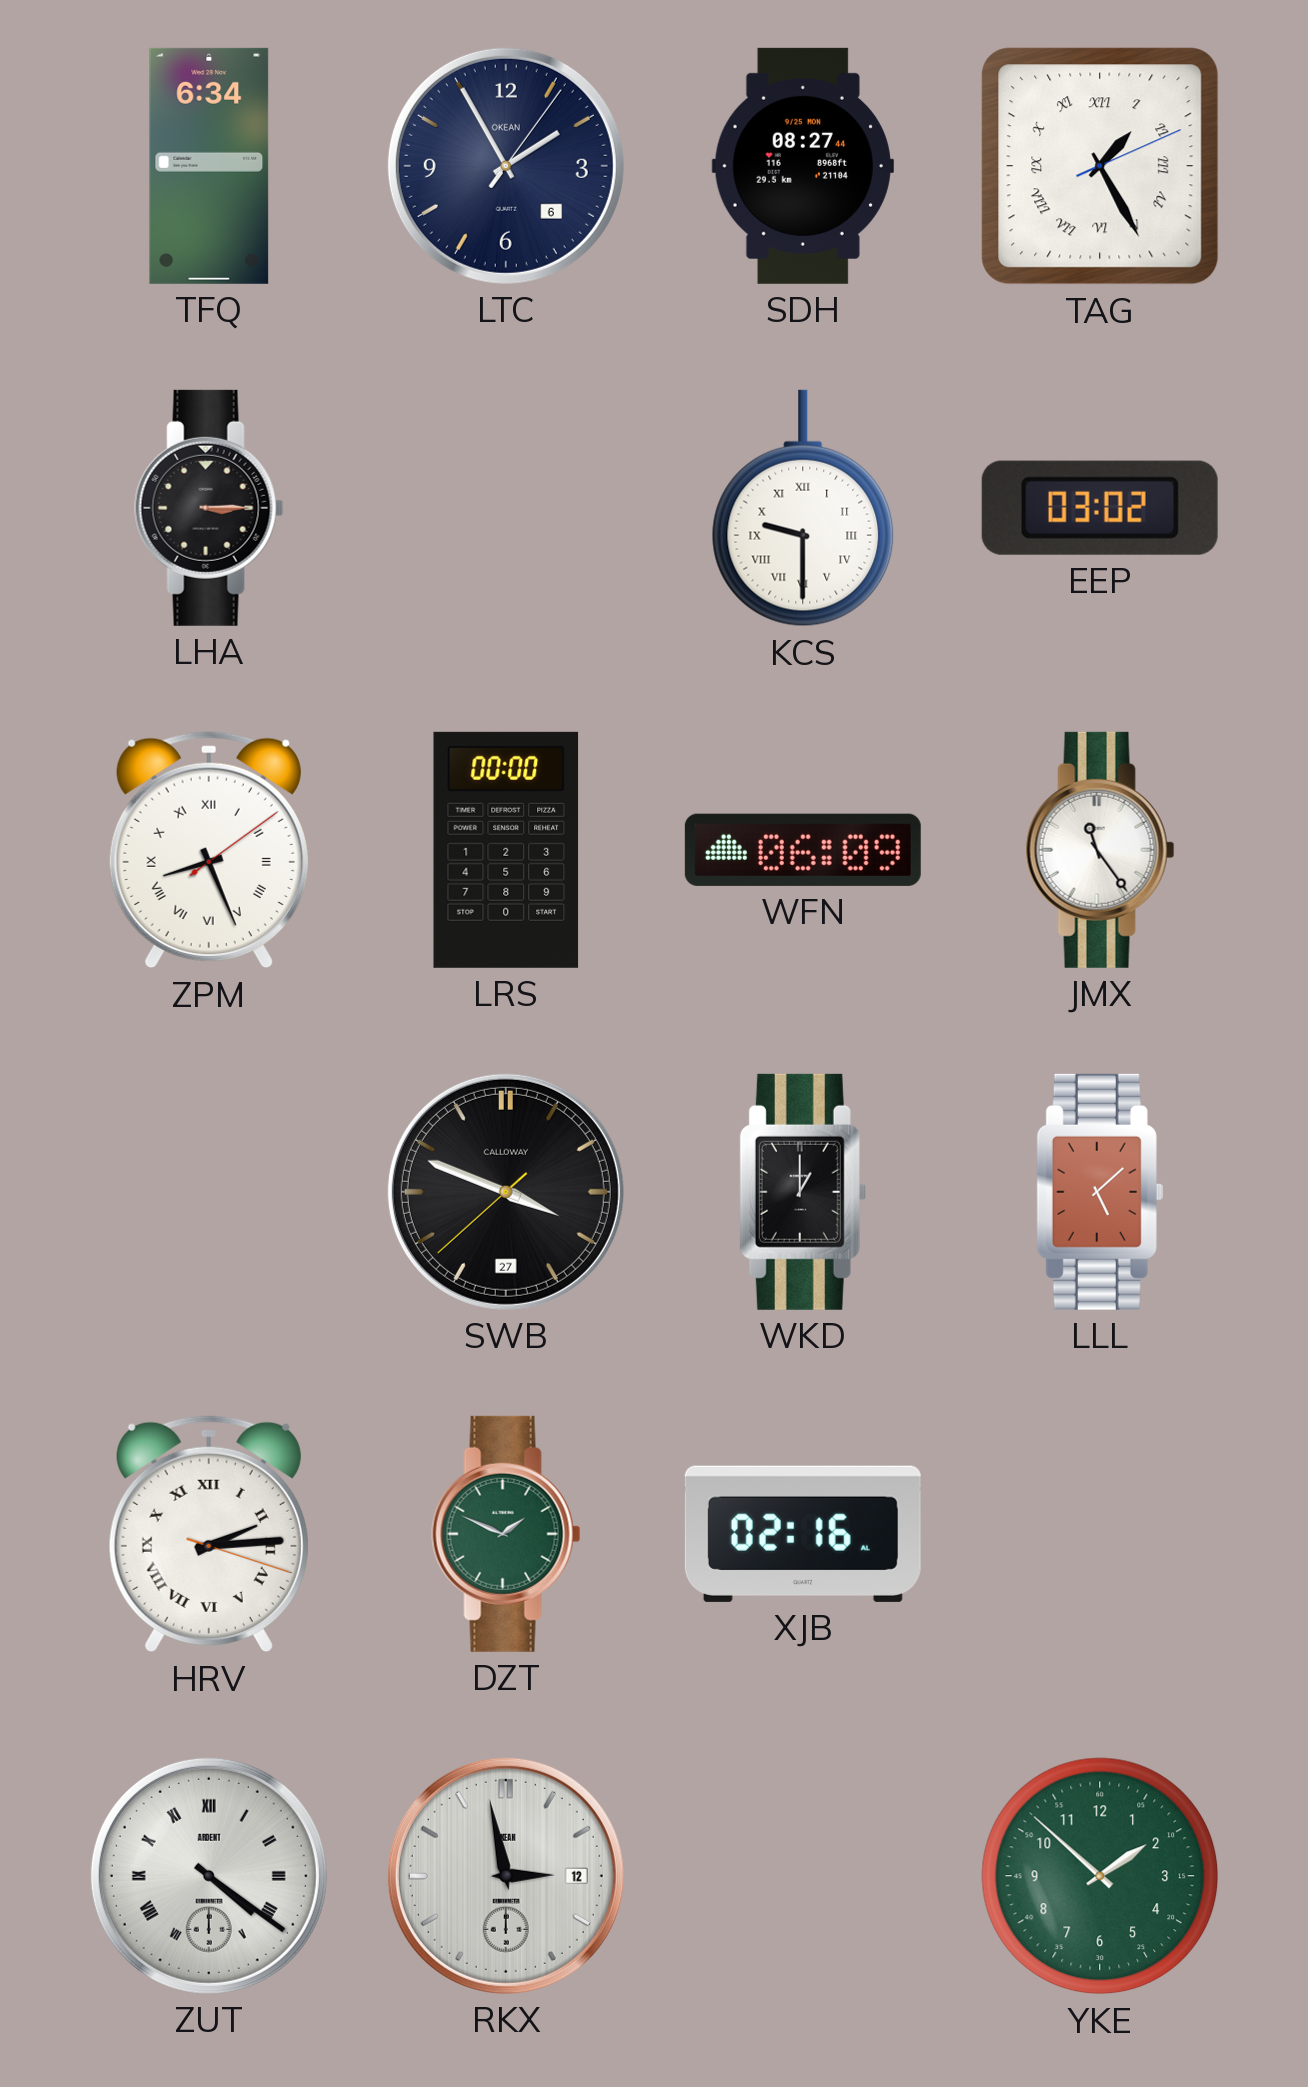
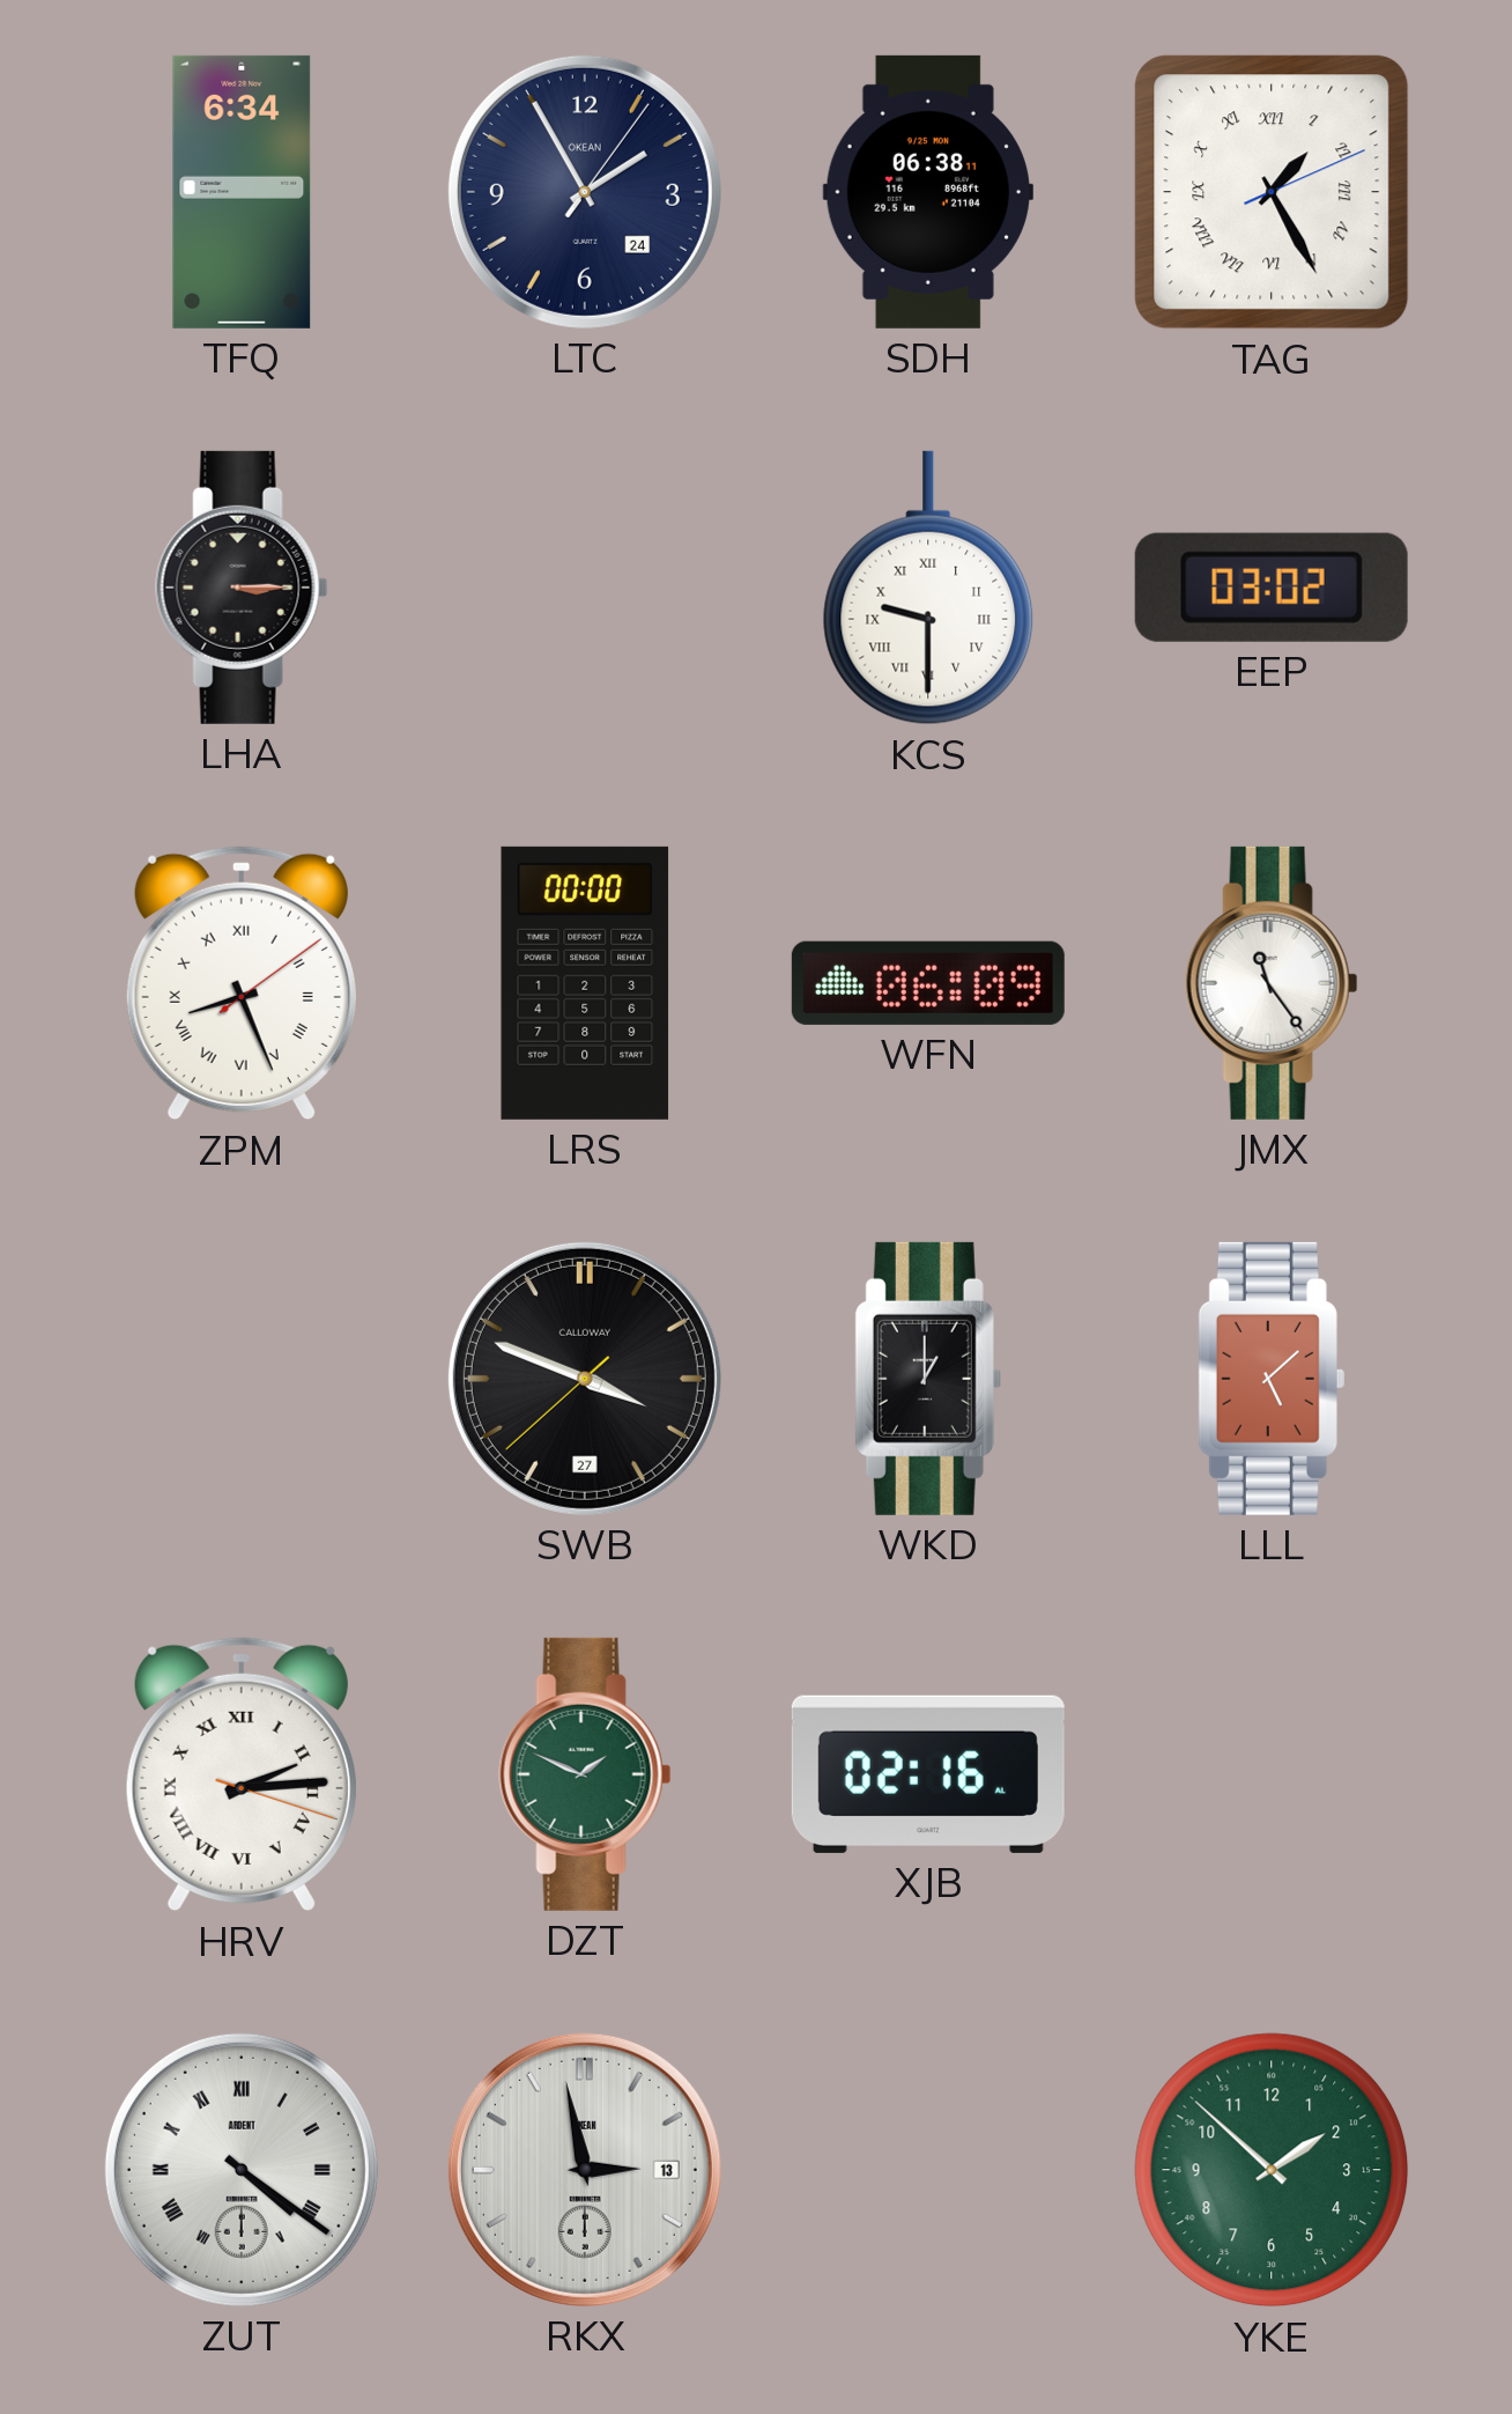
LTC date: 6 -> 24 (585, 192)
SDH: 08:27 -> 06:38 (928, 192)
RKX date: 12 -> 13 (585, 2170)
